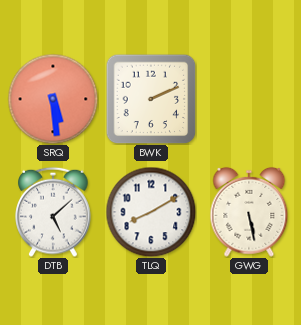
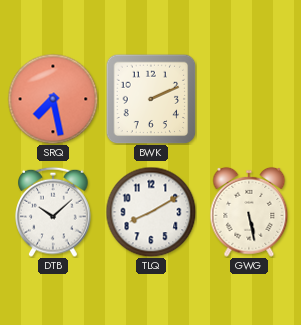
SRQ: 5:29 -> 7:28 (53, 99)
DTB: 5:08 -> 10:08 (53, 212)
